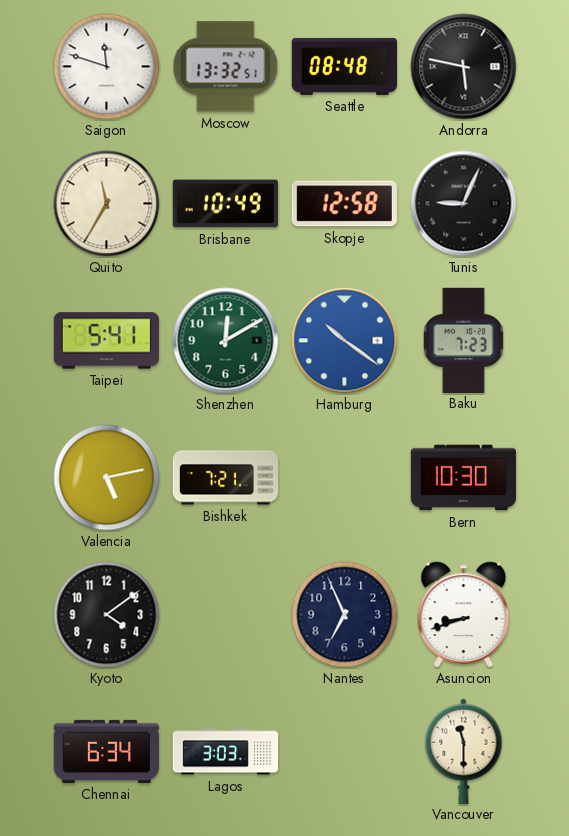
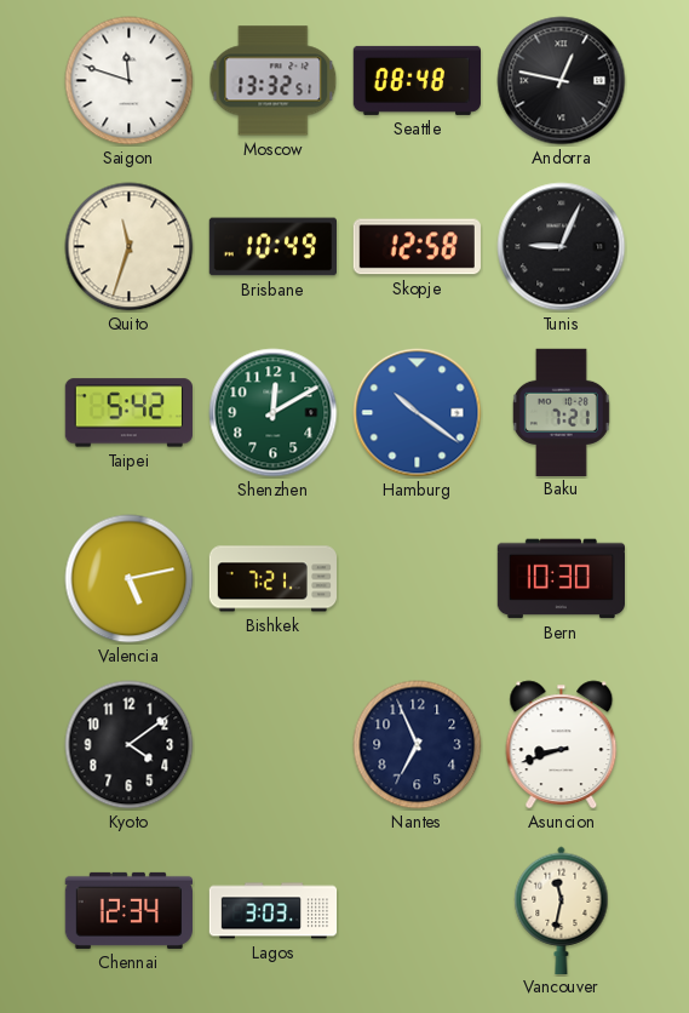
Andorra: 5:47 -> 12:47 (562, 81)
Quito: 11:35 -> 11:33 (130, 247)
Taipei: 5:41 -> 5:42 (128, 413)
Baku: 7:23 -> 7:21 (561, 412)
Chennai: 6:34 -> 12:34 (128, 910)
Vancouver: 11:30 -> 11:32 (562, 910)
